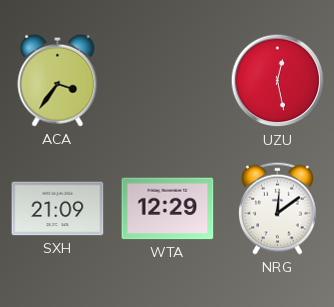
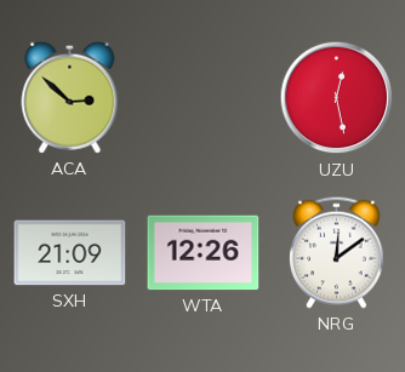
ACA: 3:36 -> 2:52 (70, 97)
WTA: 12:29 -> 12:26 (204, 253)
